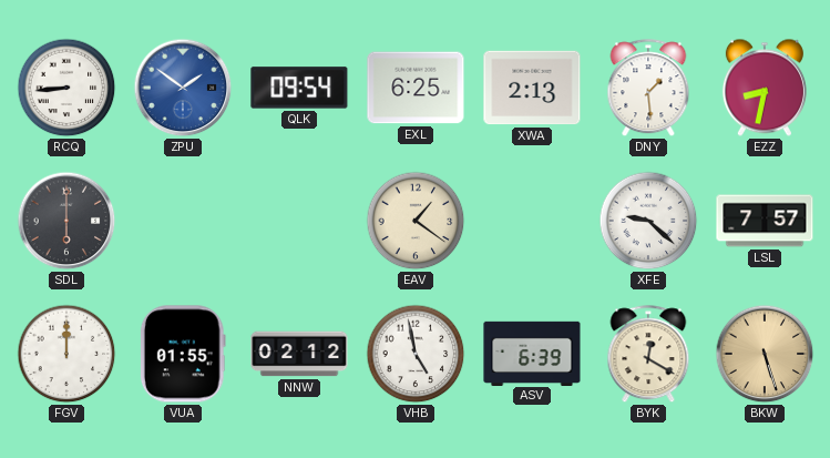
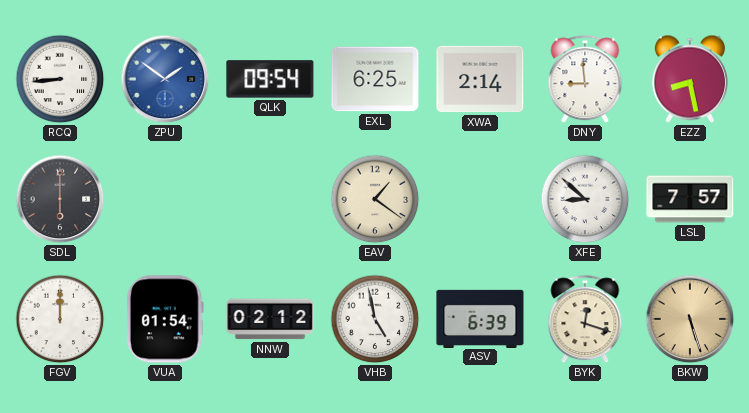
XWA: 2:13 -> 2:14 (480, 79)
DNY: 1:29 -> 8:59 (585, 80)
EZZ: 8:32 -> 8:28 (690, 79)
XFE: 9:22 -> 8:52 (585, 199)
VUA: 01:55 -> 01:54 (165, 319)
BYK: 12:20 -> 12:18 (585, 320)
